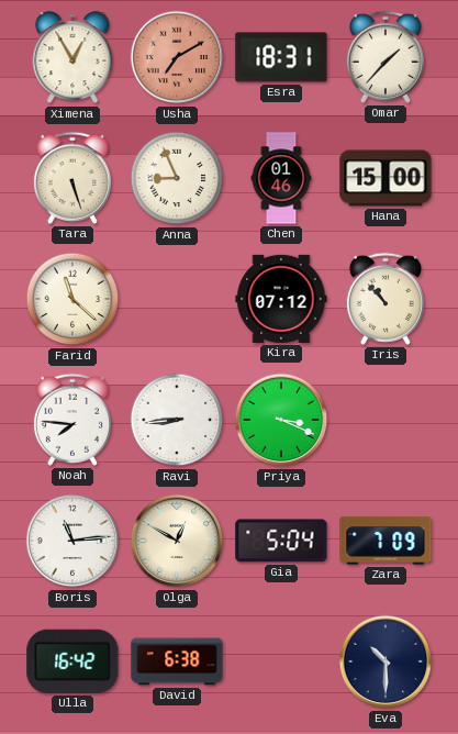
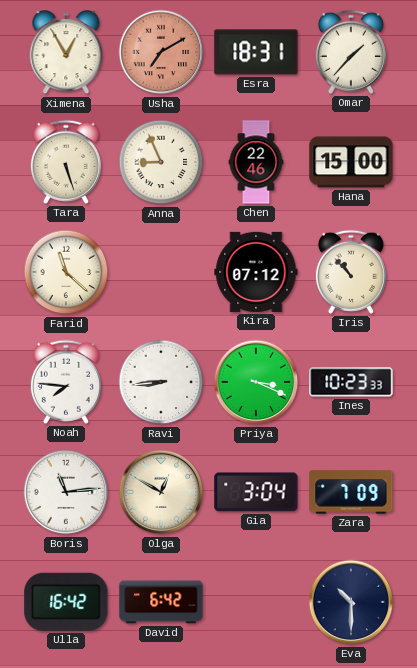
Chen: 01:46 -> 22:46 (256, 162)
Ines: none -> 10:23 (351, 382)
Gia: 5:04 -> 3:04 (256, 492)
David: 6:38 -> 6:42 (161, 602)
